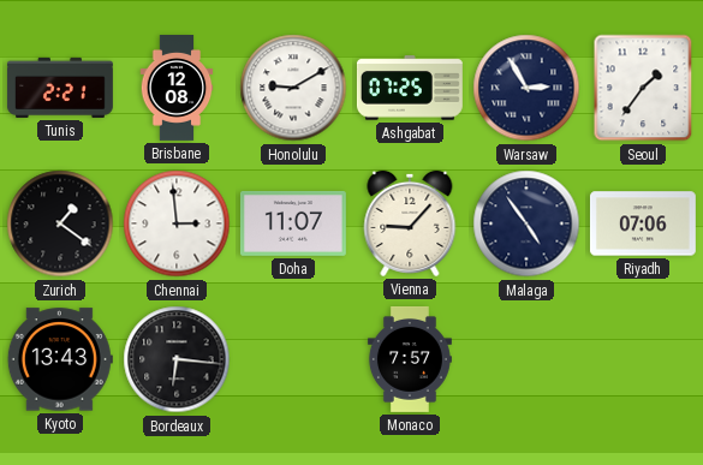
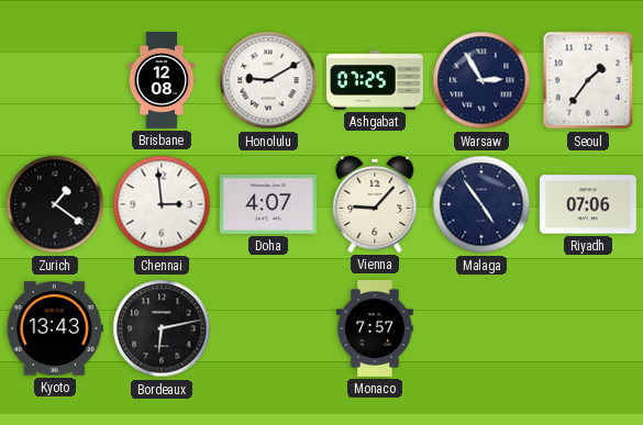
Tunis: 2:21 -> none (60, 88)
Doha: 11:07 -> 4:07 (268, 204)
Bordeaux: 6:16 -> 6:13 (162, 328)
